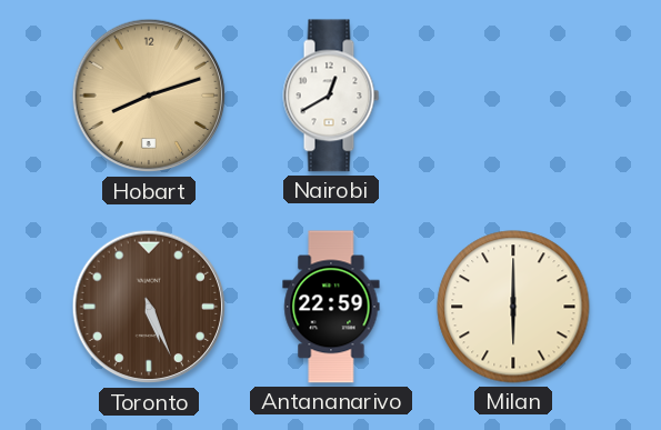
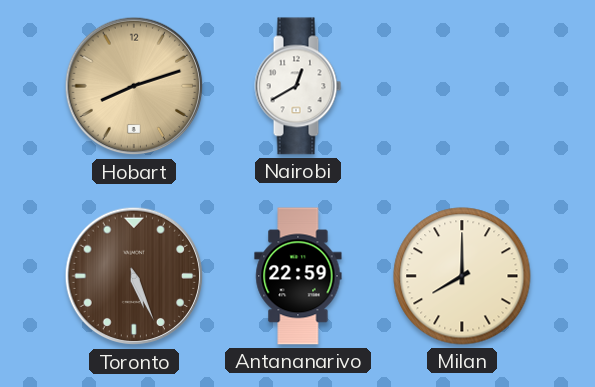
Milan: 6:00 -> 8:00 (462, 276)
